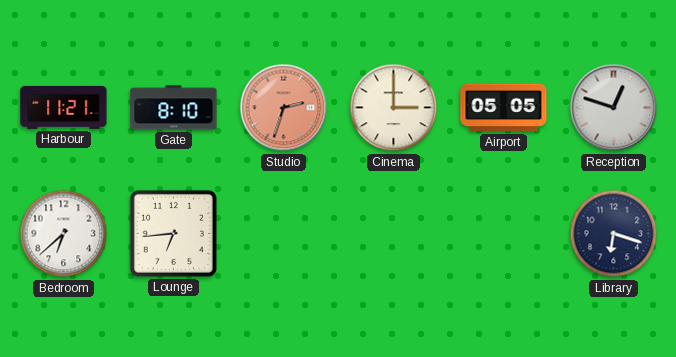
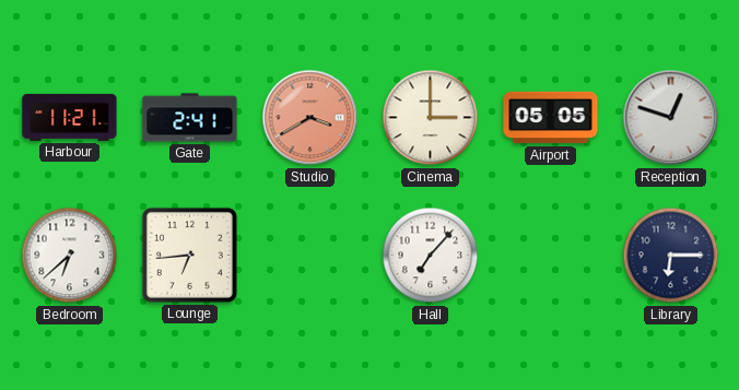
Gate: 8:10 -> 2:41 (190, 118)
Studio: 2:33 -> 3:40 (310, 118)
Hall: none -> 7:07 (431, 256)
Library: 6:18 -> 6:15 (671, 256)
